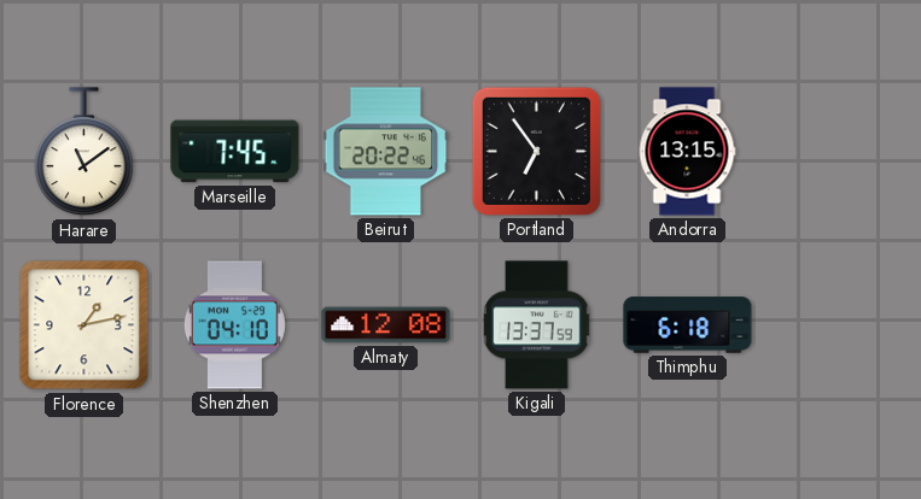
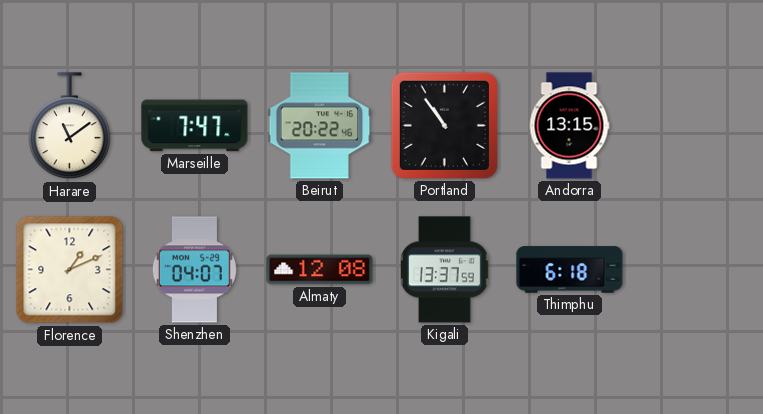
Marseille: 7:45 -> 7:47 (195, 126)
Portland: 6:54 -> 10:54 (444, 125)
Florence: 1:13 -> 1:11 (70, 270)
Shenzhen: 04:10 -> 04:07 (194, 270)
